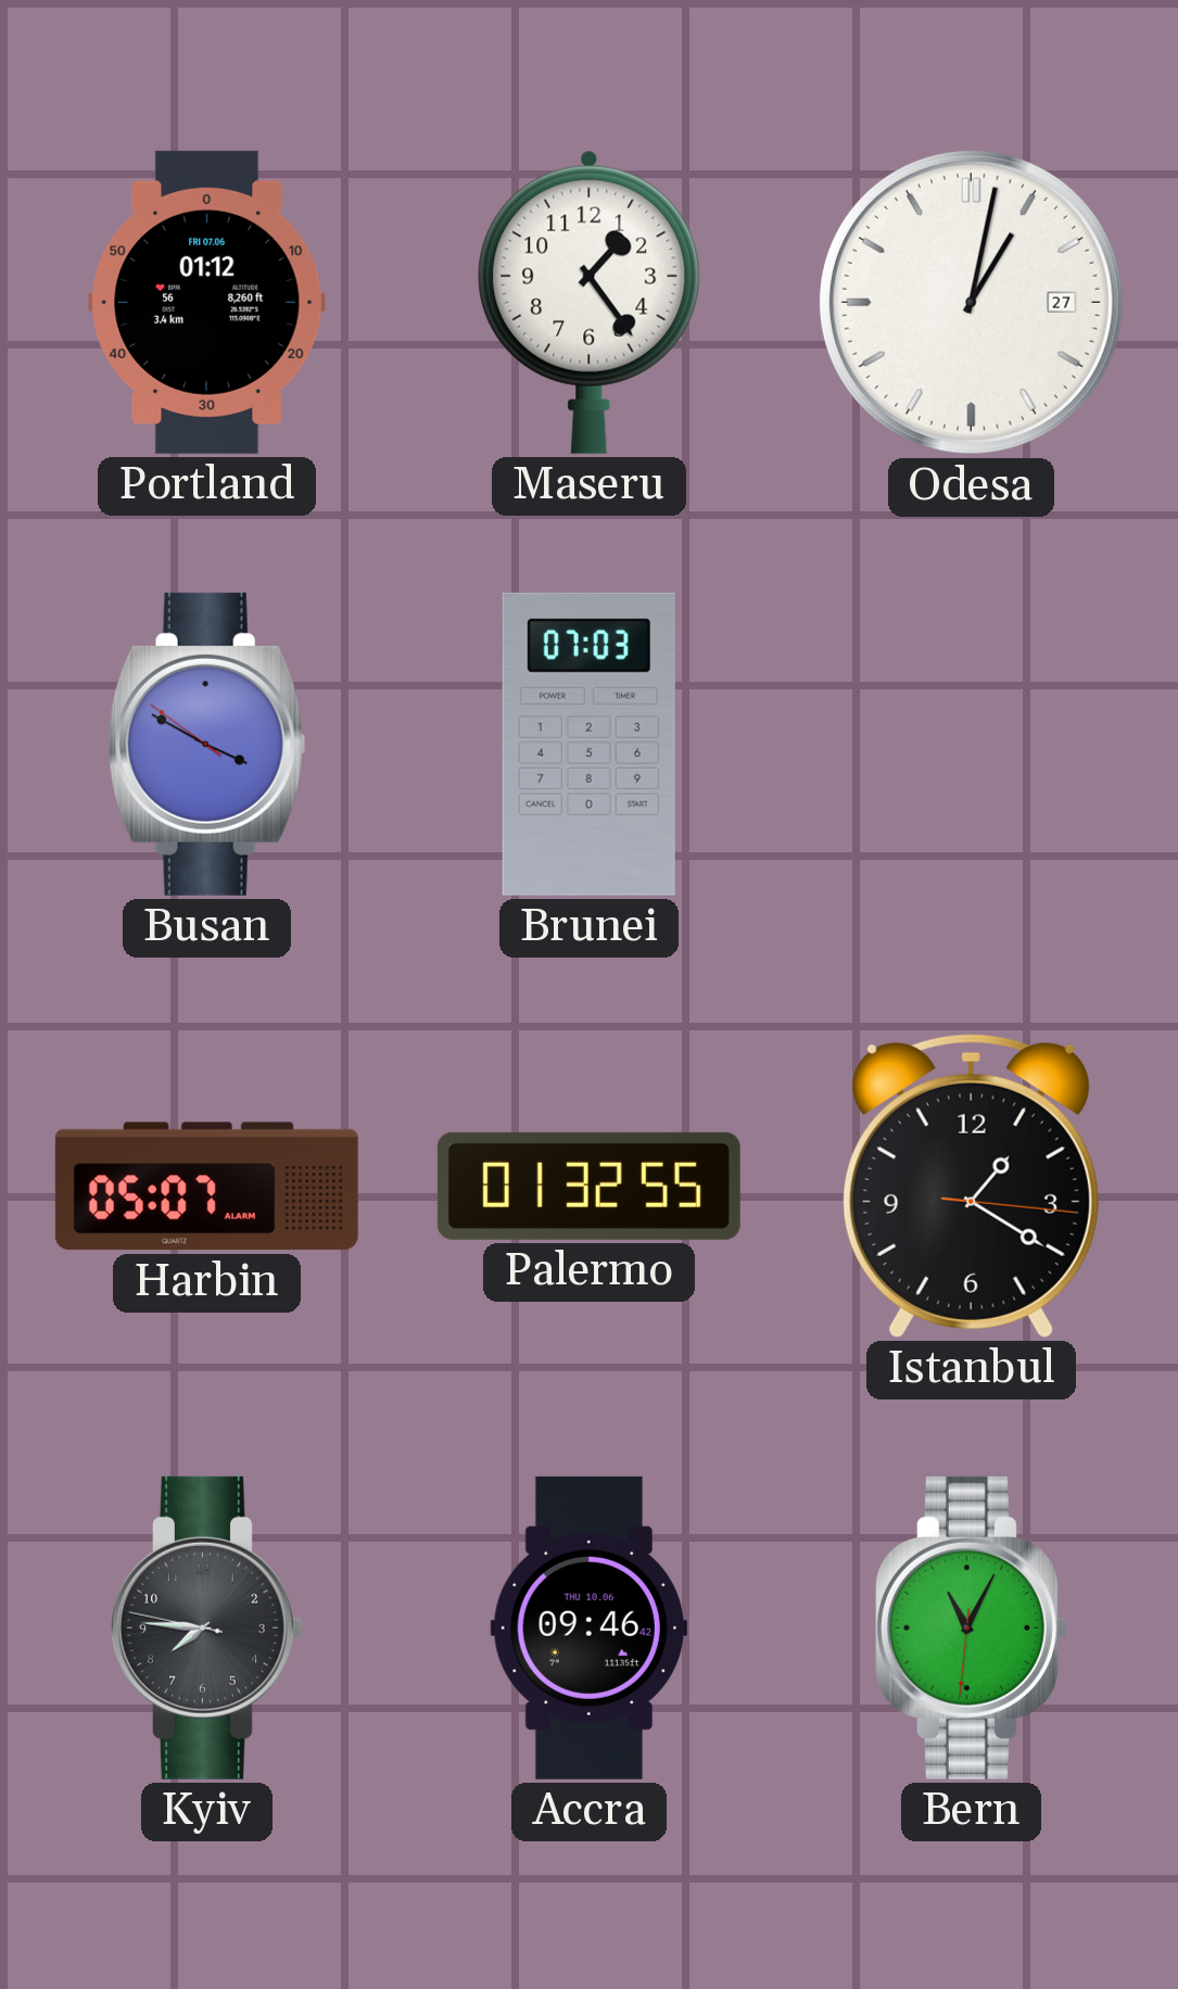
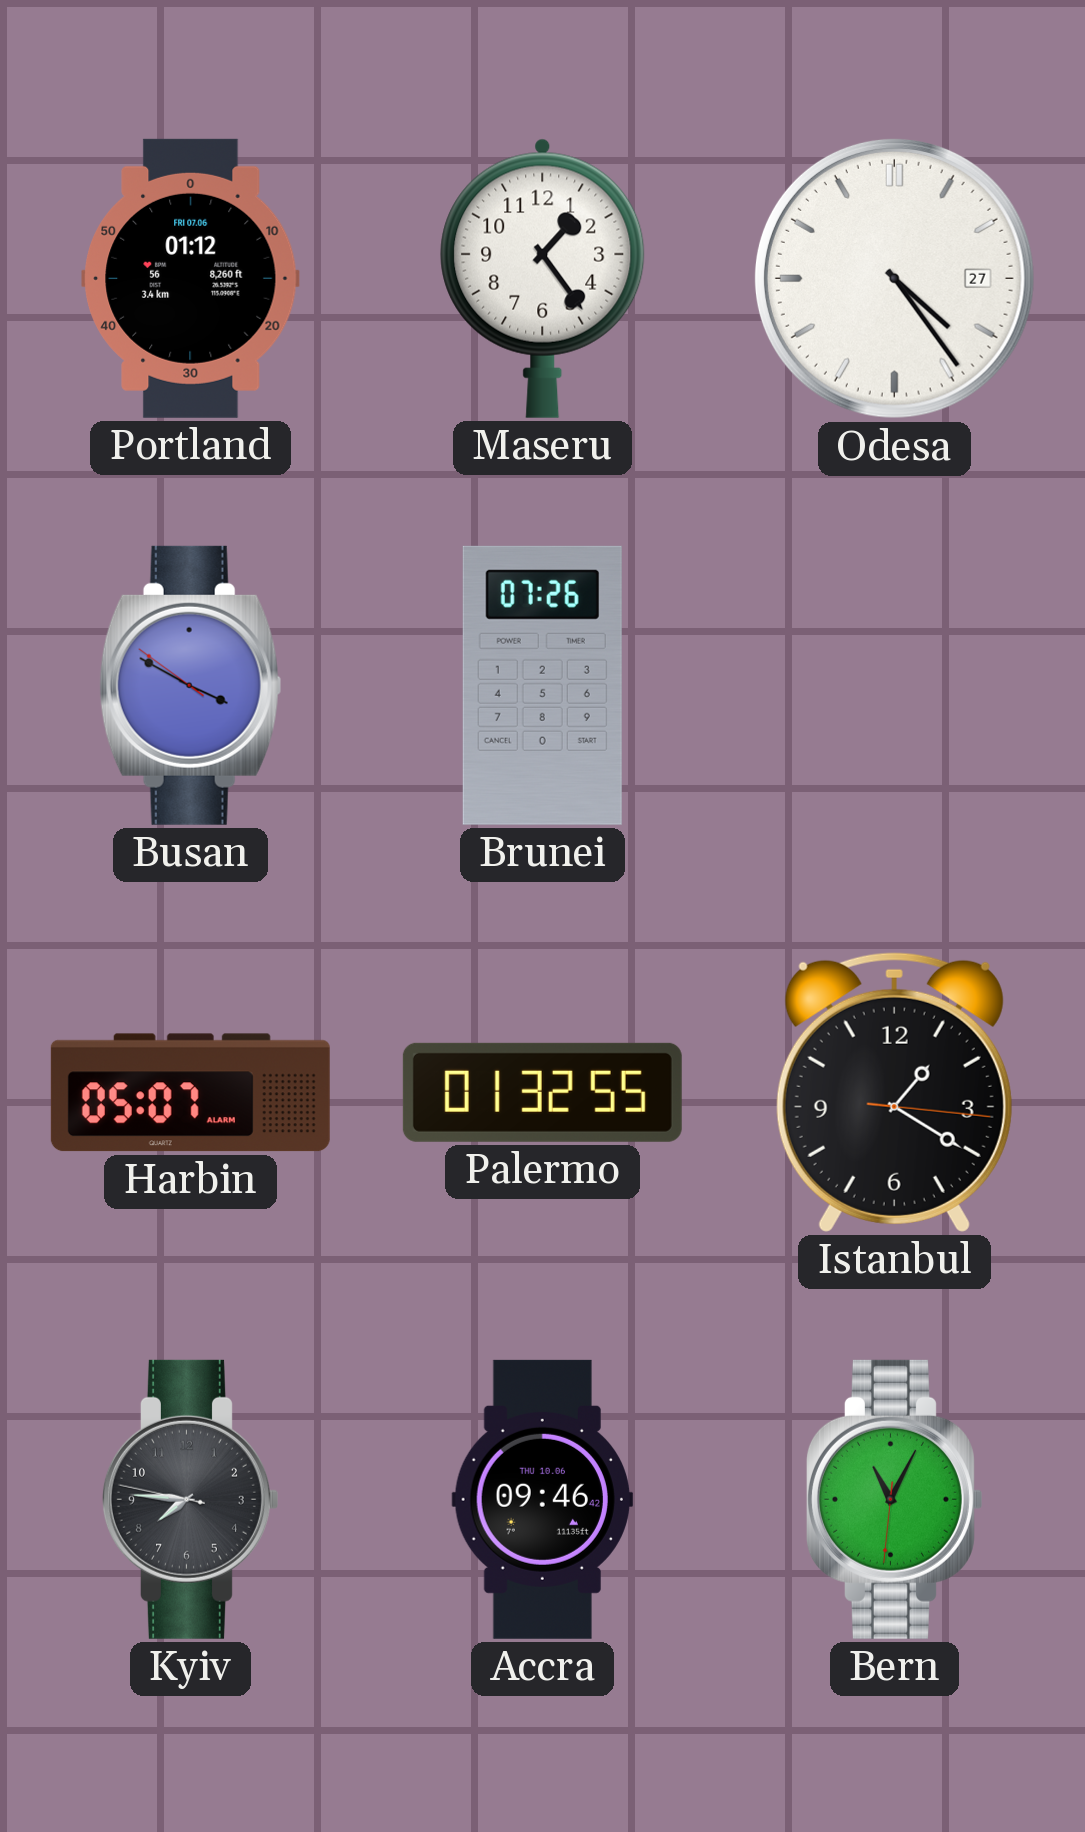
Odesa: 1:02 -> 4:24 (894, 278)
Brunei: 07:03 -> 07:26 (542, 685)
